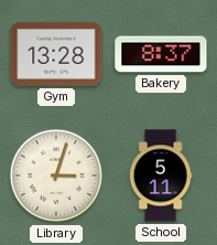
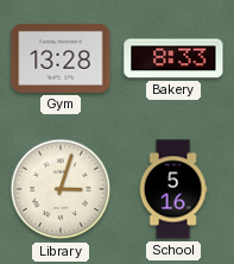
Bakery: 8:37 -> 8:33 (173, 58)
School: 5:11 -> 5:16 (173, 189)
